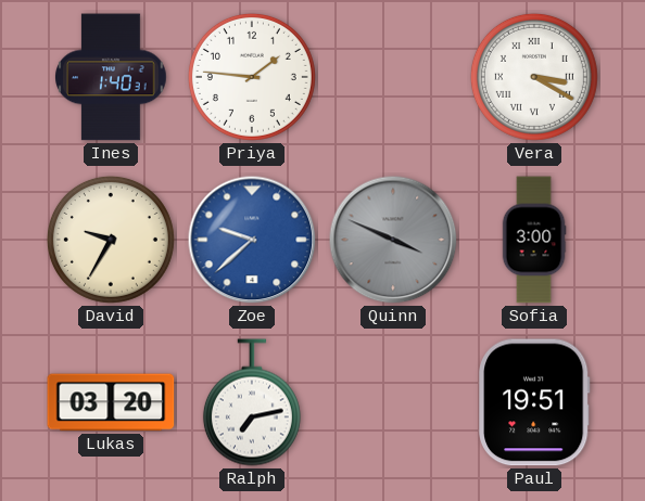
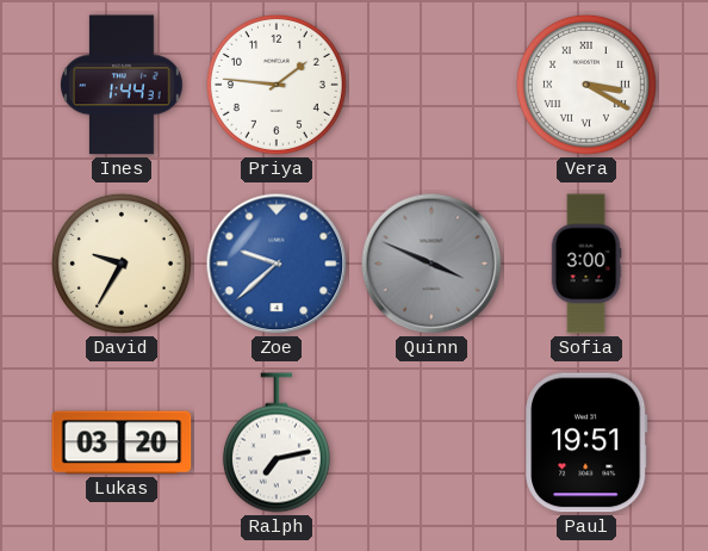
Ines: 1:40 -> 1:44 (122, 85)
